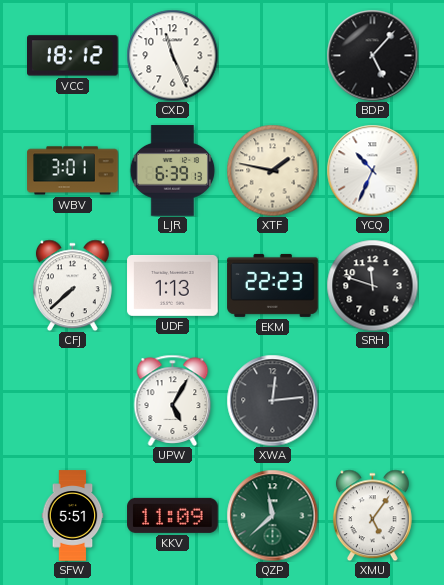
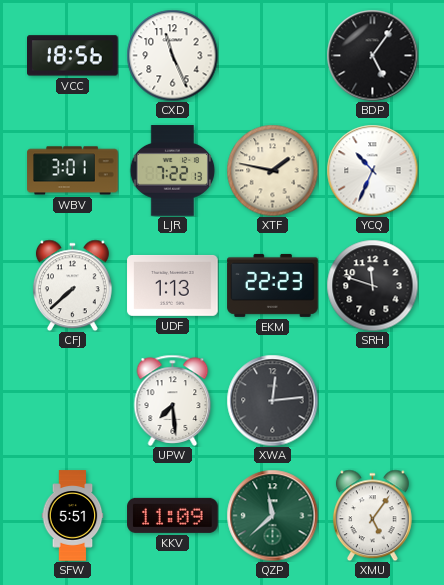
VCC: 18:12 -> 18:56 (73, 56)
BDP: 5:07 -> 5:06 (372, 55)
LJR: 6:39 -> 7:22 (173, 171)
UPW: 5:05 -> 7:29 (173, 400)
